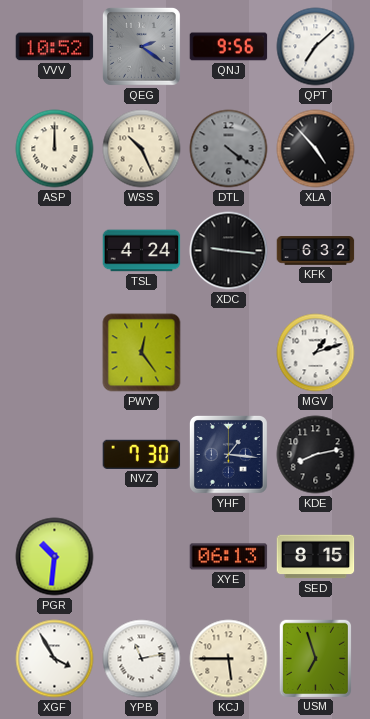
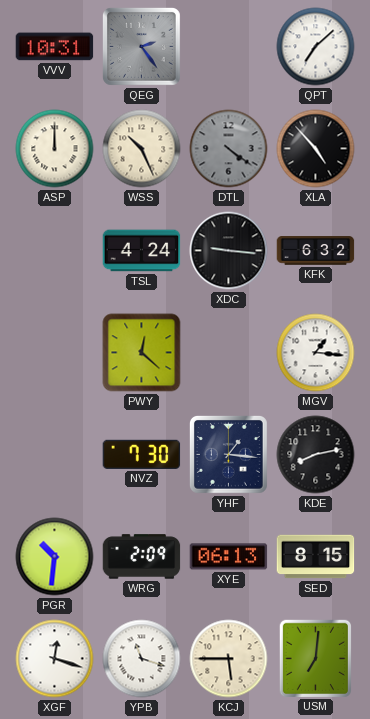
VVV: 10:52 -> 10:31 (55, 47)
QEG: 2:21 -> 2:24 (141, 46)
QNJ: 9:56 -> none (229, 47)
PWY: 12:24 -> 12:22 (142, 353)
MGV: 1:12 -> 1:16 (316, 353)
WRG: none -> 2:09 (142, 557)
XGF: 3:55 -> 12:18 (55, 659)
YPB: 11:13 -> 11:18 (142, 659)
USM: 6:57 -> 7:01 (315, 658)
